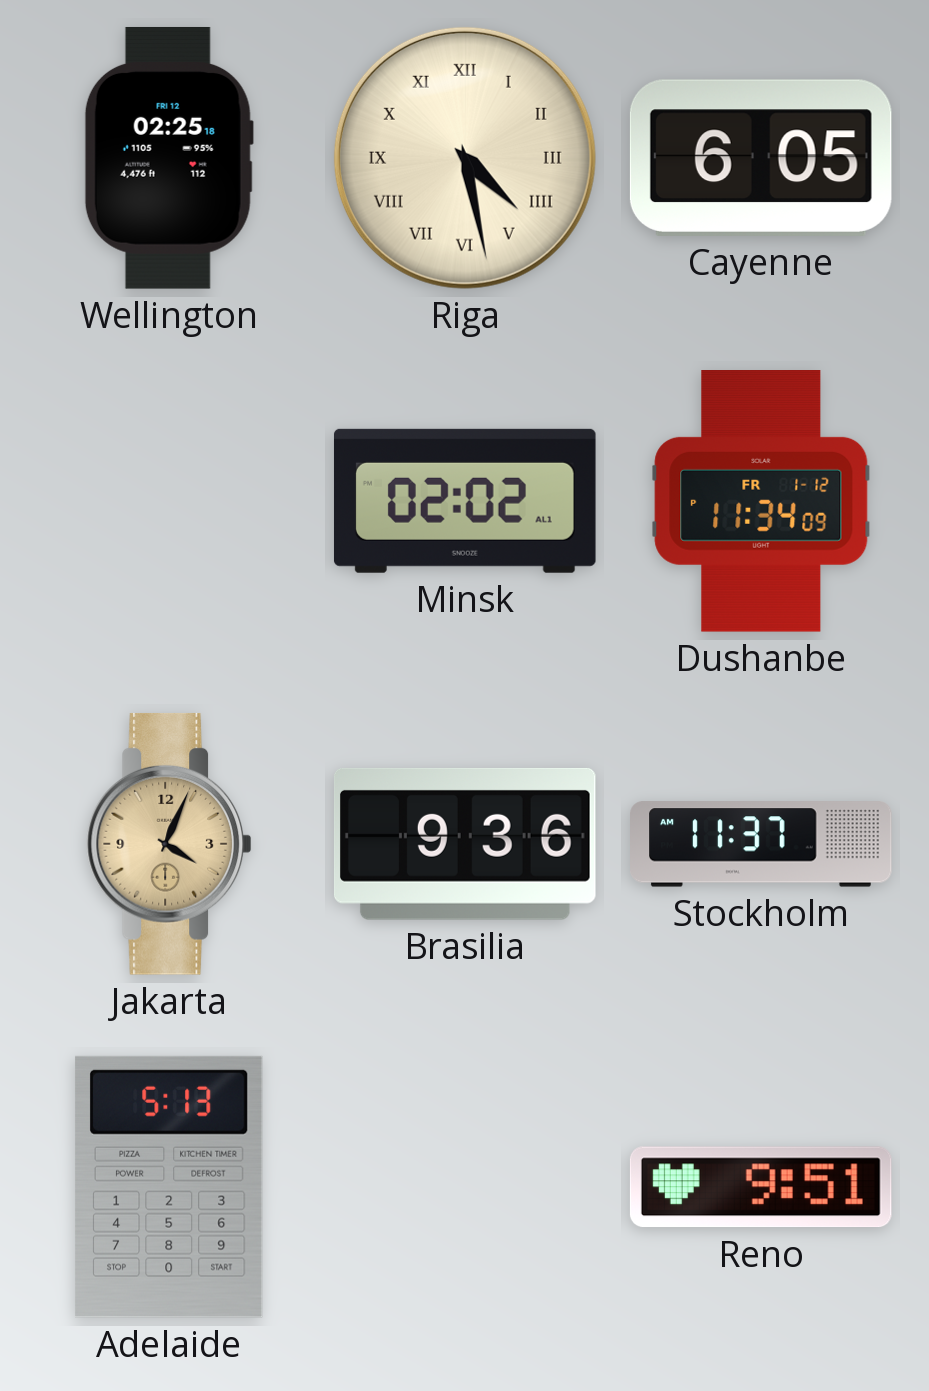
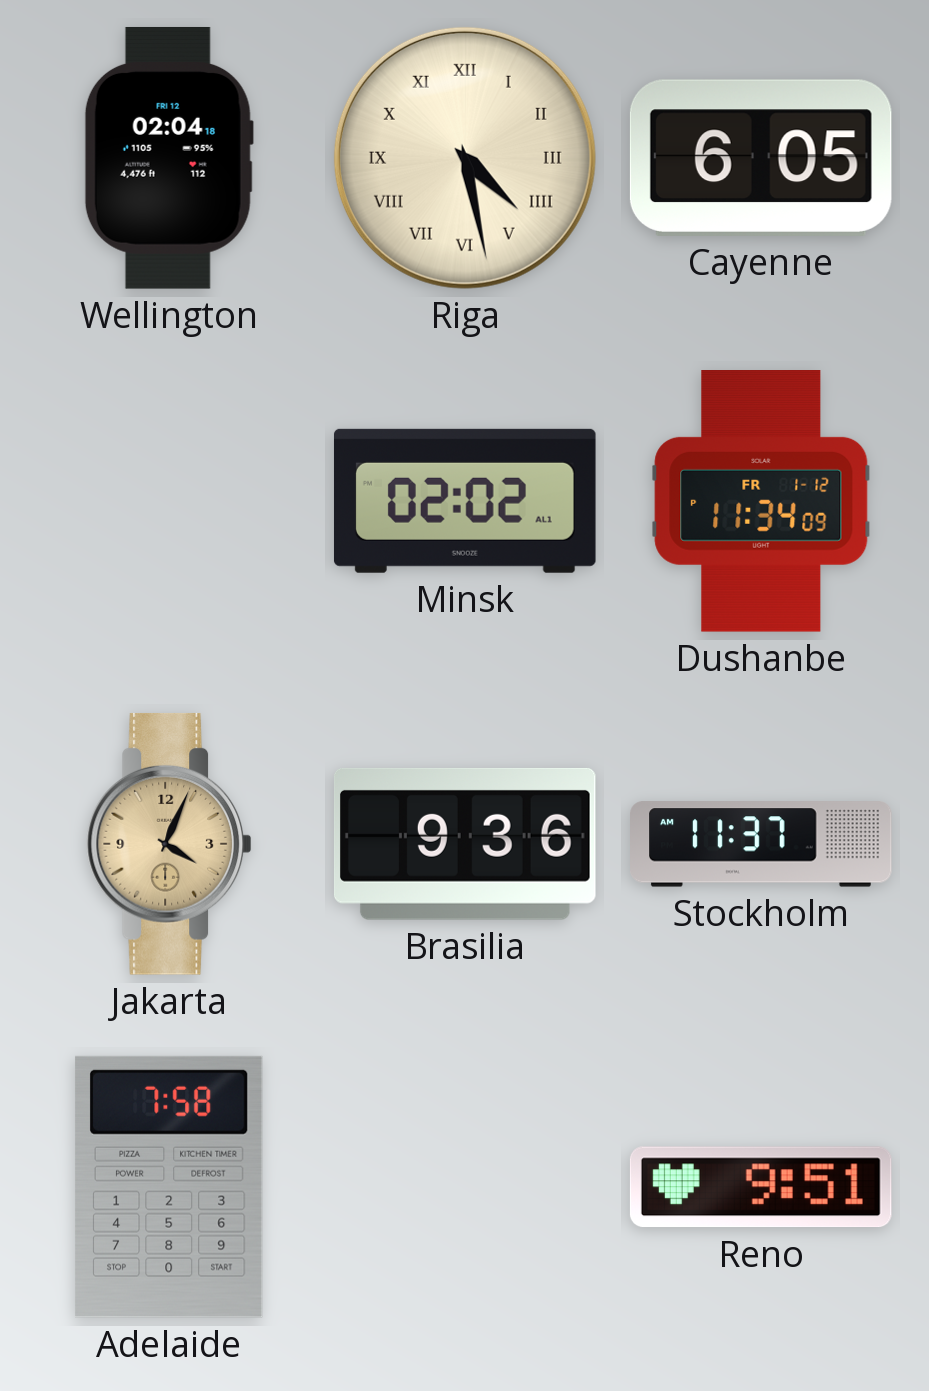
Wellington: 02:25 -> 02:04 (169, 158)
Adelaide: 5:13 -> 7:58 (169, 1187)
